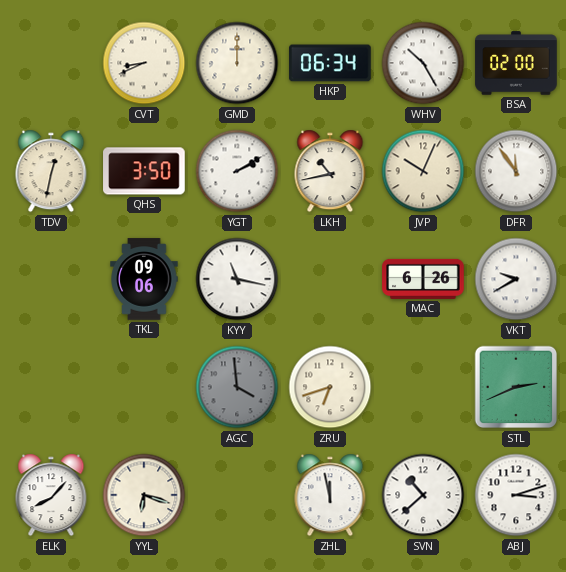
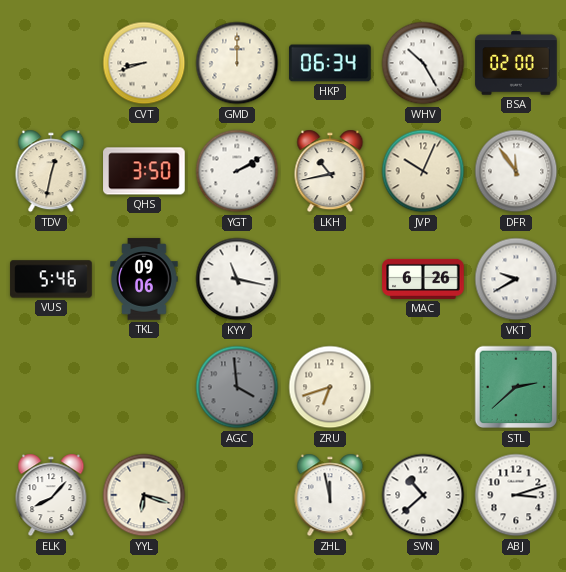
CVT: 8:41 -> 8:42 (144, 63)
VUS: none -> 5:46 (51, 279)
STL: 2:41 -> 2:38 (516, 387)
